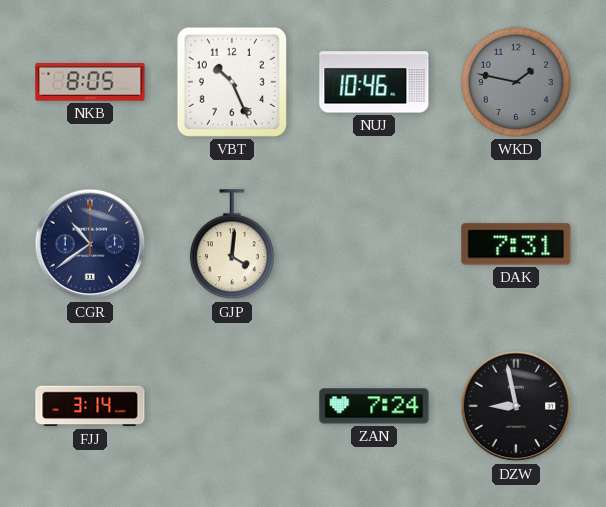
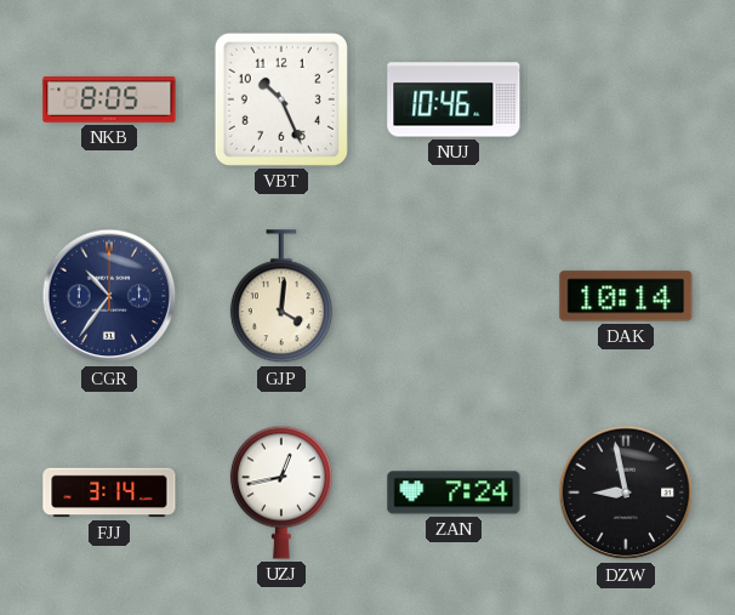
WKD: 1:47 -> none (516, 82)
CGR: 10:39 -> 10:36 (109, 296)
DAK: 7:31 -> 10:14 (626, 296)
UZJ: none -> 12:43 (281, 492)
